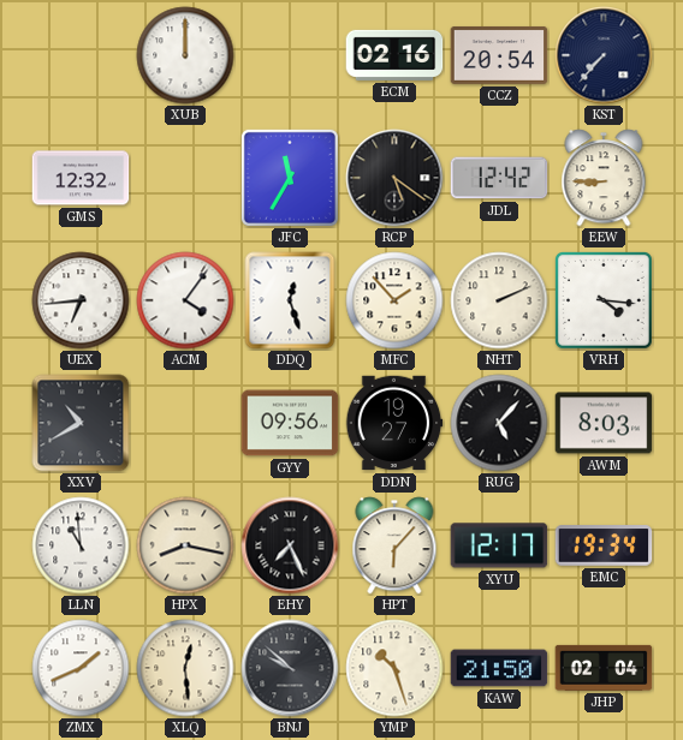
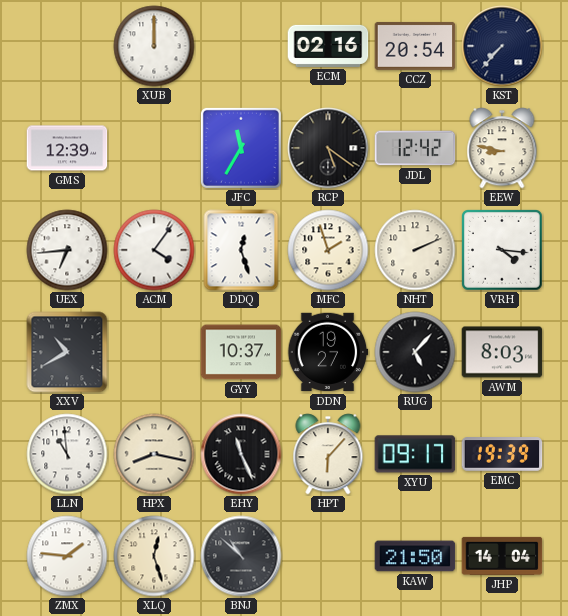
GMS: 12:32 -> 12:39 (67, 148)
EEW: 8:45 -> 8:47 (502, 148)
MFC: 1:53 -> 1:57 (328, 250)
GYY: 09:56 -> 10:37 (241, 352)
EHY: 7:26 -> 11:26 (241, 454)
XYU: 12:17 -> 09:17 (415, 454)
EMC: 19:34 -> 19:39 (502, 454)
ZMX: 1:41 -> 1:46 (67, 556)
XLQ: 12:29 -> 12:27 (154, 556)
BNJ: 9:52 -> 10:52 (241, 556)
YMP: 10:27 -> none (394, 668)
JHP: 02:04 -> 14:04 (502, 556)
